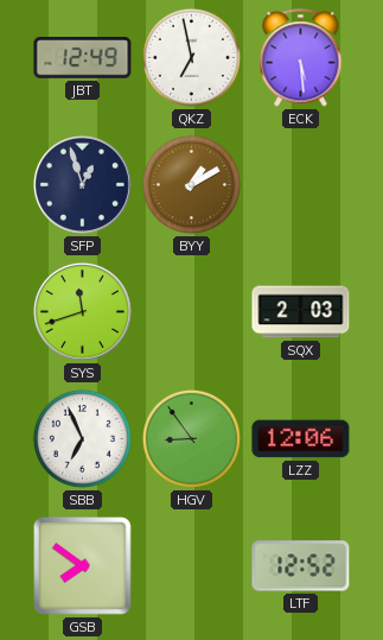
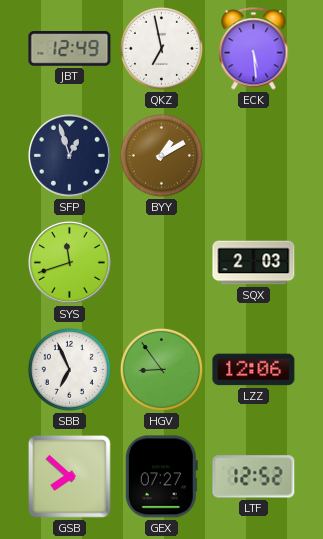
GSB: 7:51 -> 7:52 (70, 477)
GEX: none -> 07:27 (161, 477)
